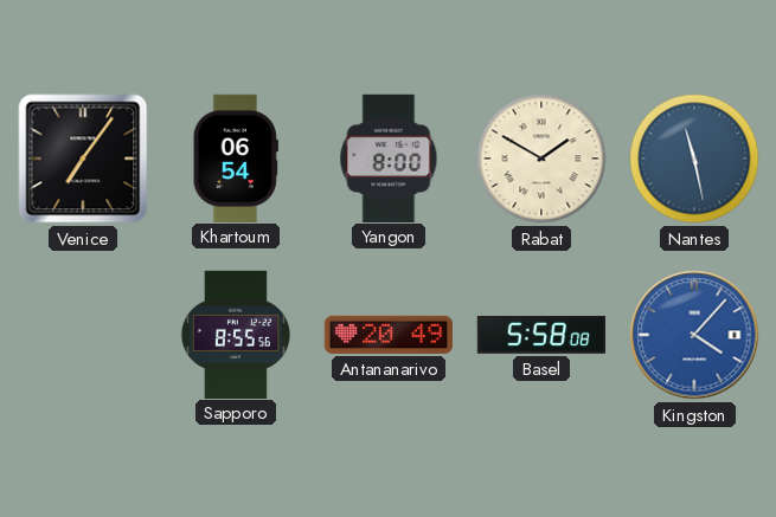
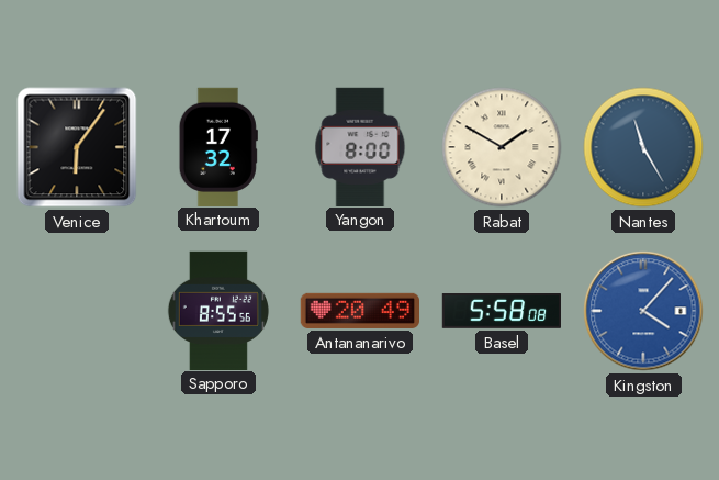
Venice: 7:06 -> 6:06 (77, 147)
Khartoum: 06:54 -> 17:32 (218, 146)
Nantes: 11:28 -> 11:25 (643, 147)
